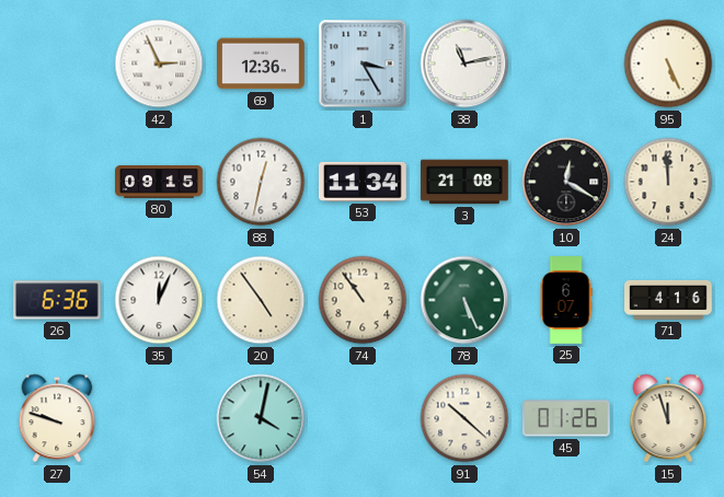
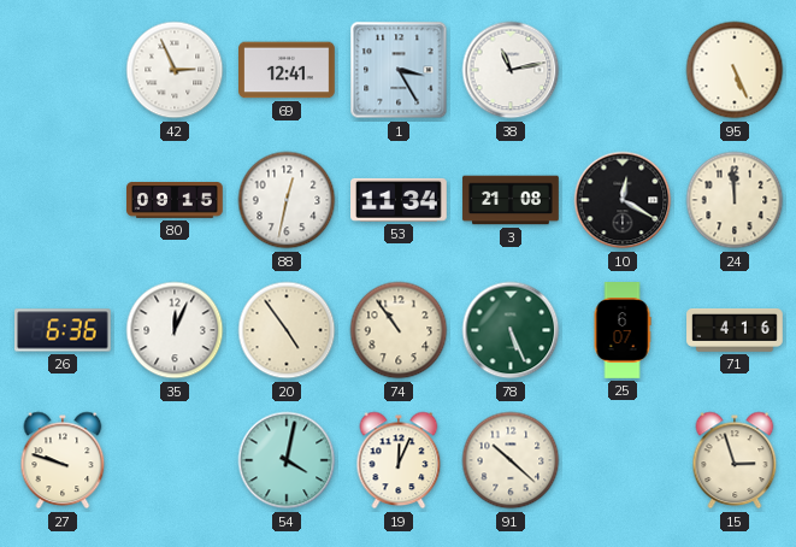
69: 12:36 -> 12:41 (288, 70)
19: none -> 12:04 (399, 460)
45: 01:26 -> none (566, 418)
15: 11:57 -> 2:57 (735, 460)
